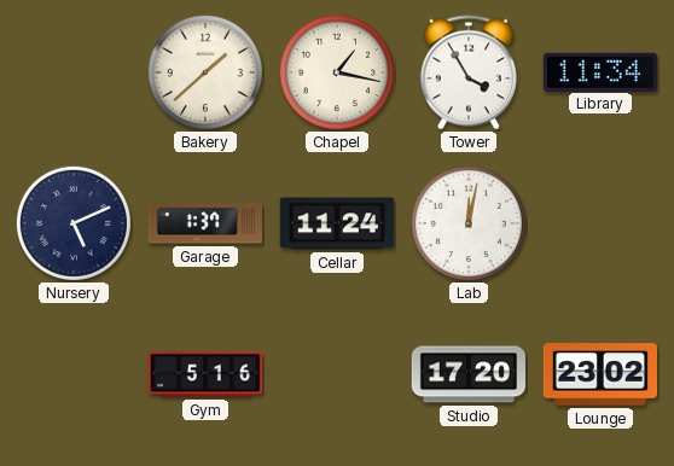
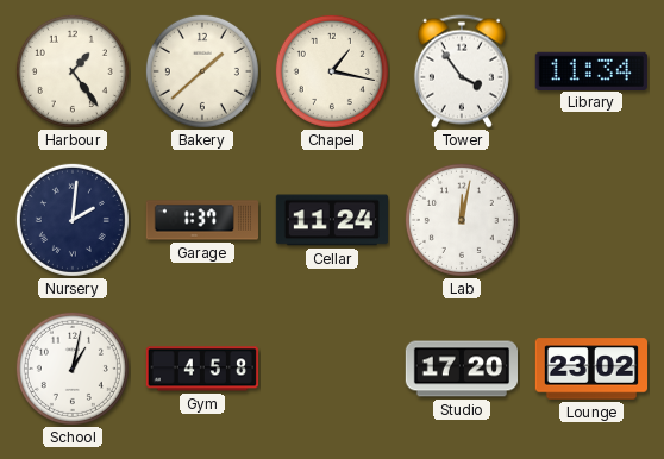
Harbour: none -> 1:24 (73, 71)
Tower: 3:55 -> 3:54 (462, 71)
Nursery: 5:11 -> 2:01 (73, 220)
School: none -> 1:02 (73, 369)
Gym: 5:16 -> 4:58 (201, 369)
